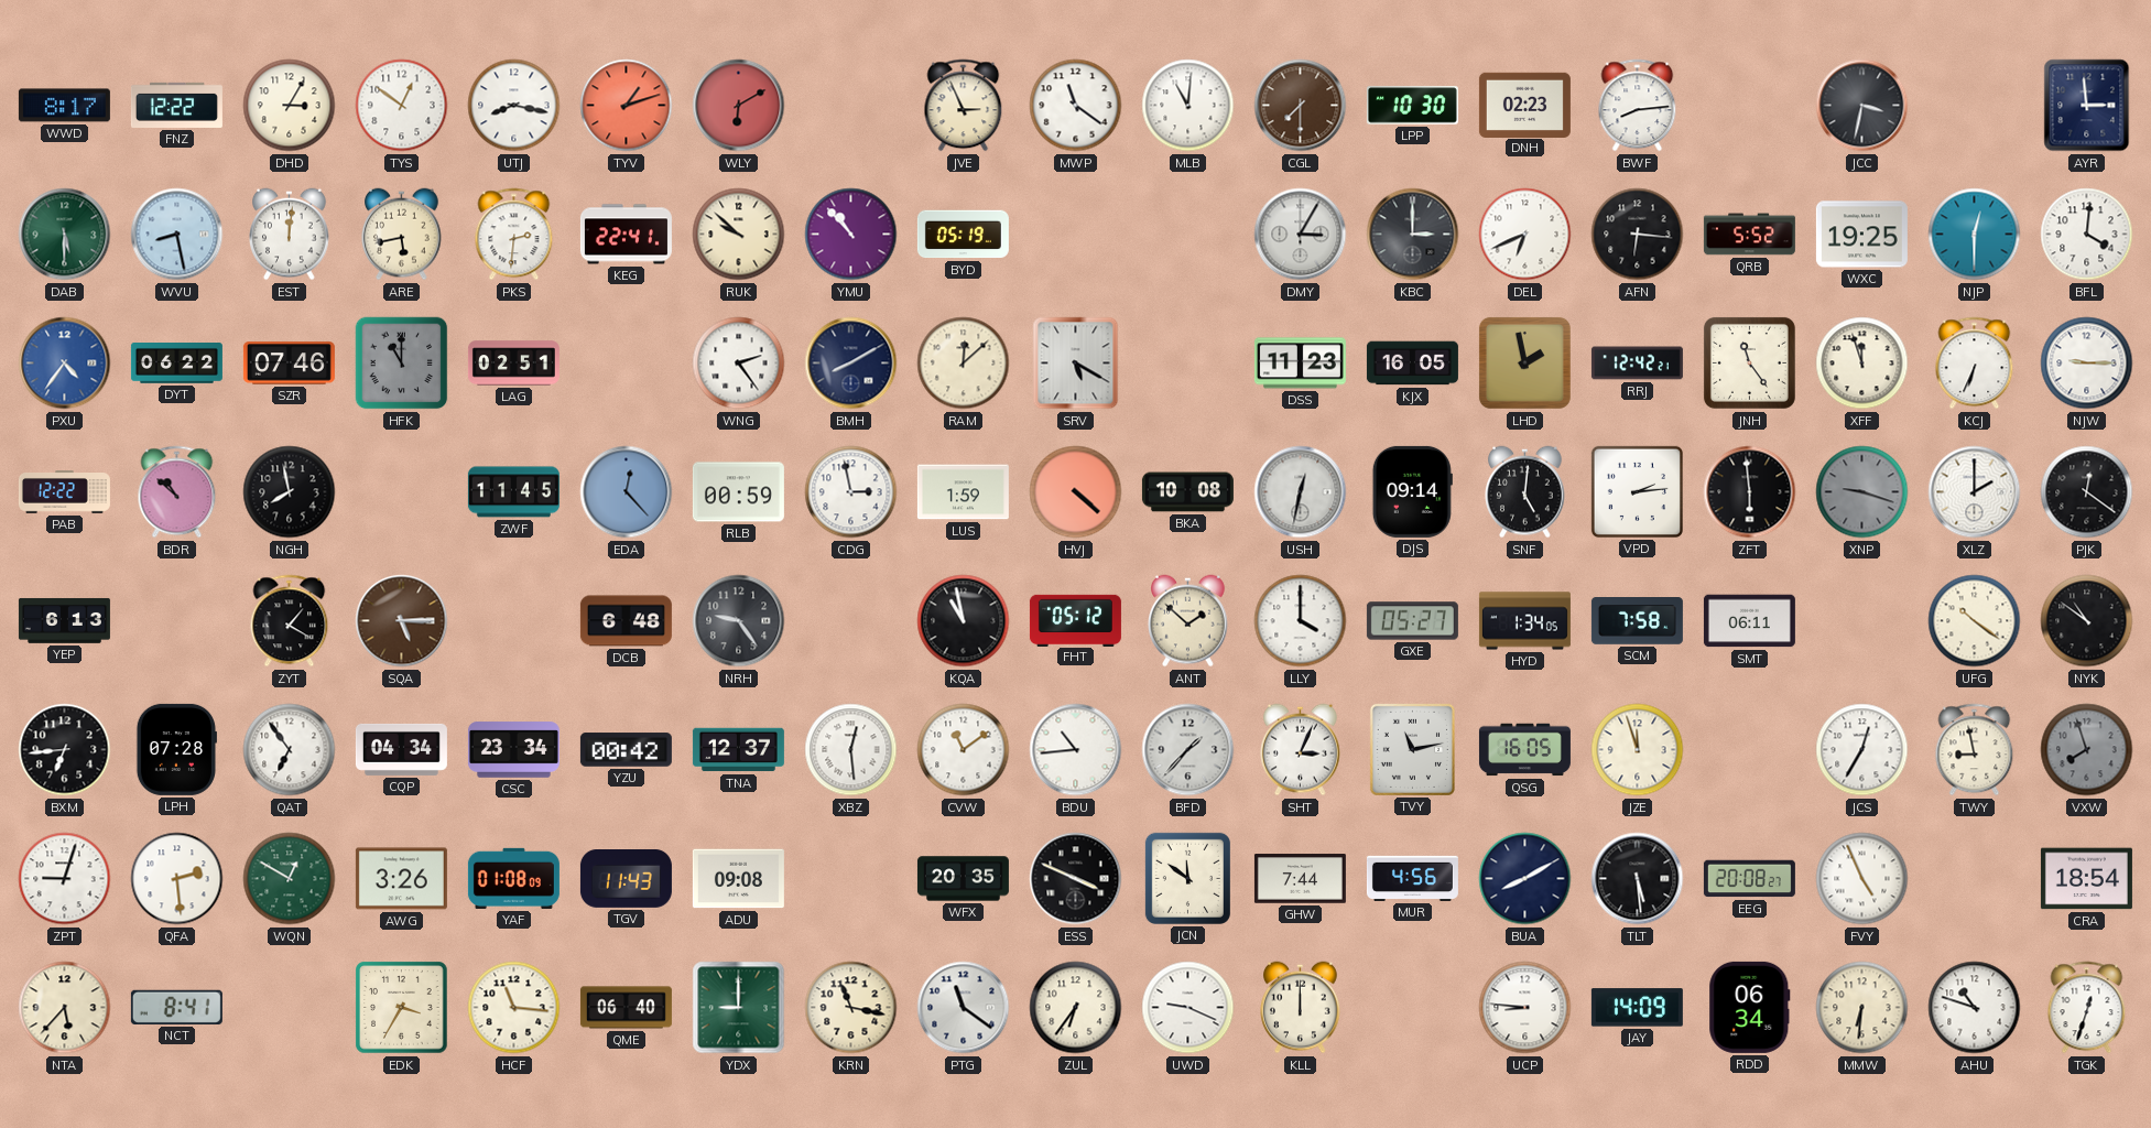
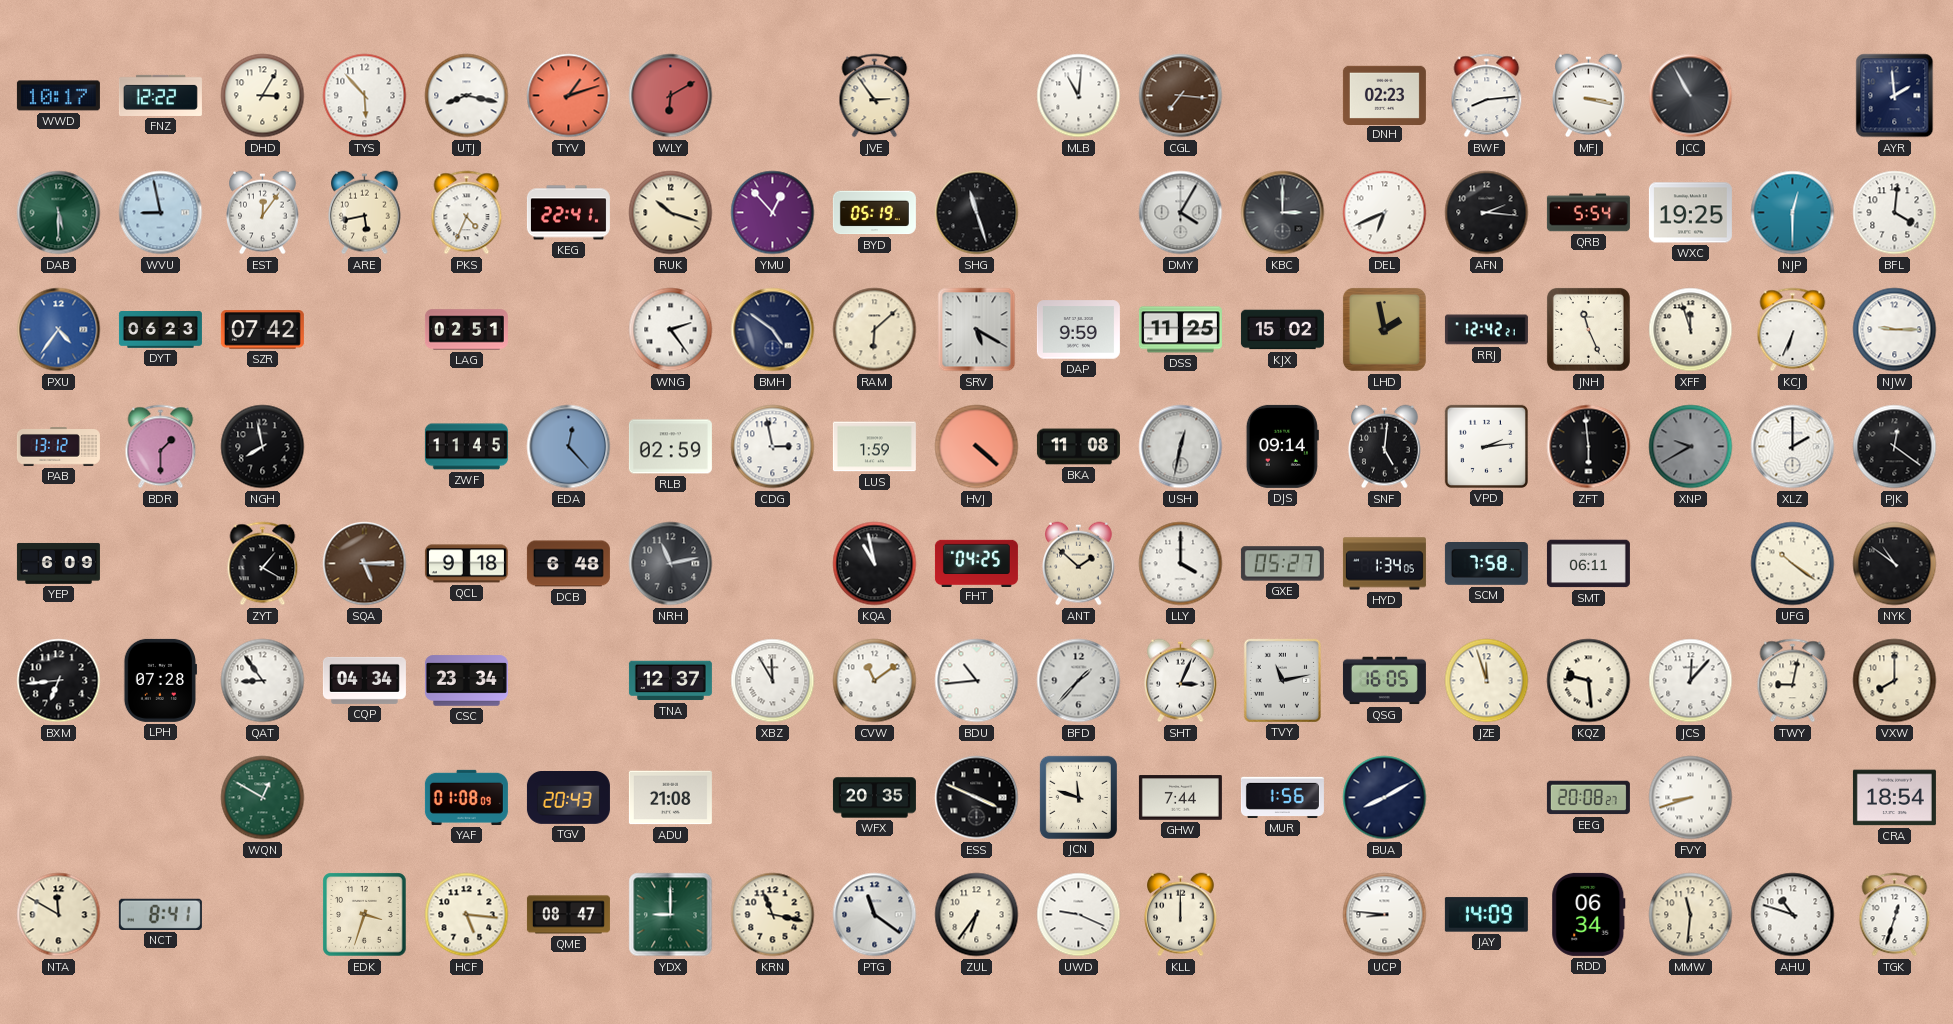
WWD: 8:17 -> 10:17 (58, 96)
TYS: 12:51 -> 5:53 (365, 96)
JVE: 2:56 -> 2:54 (875, 96)
MWP: 11:21 -> none (1076, 106)
CGL: 7:30 -> 7:16 (1181, 96)
LPP: 10:30 -> none (1412, 106)
MFJ: none -> 3:17 (1589, 96)
JCC: 3:32 -> 10:55 (1691, 96)
AYR: 2:59 -> 1:59 (1895, 96)
WVU: 8:28 -> 8:58 (161, 213)
EST: 12:01 -> 12:06 (263, 213)
PKS: 2:31 -> 4:34 (467, 213)
RUK: 9:52 -> 10:18 (671, 213)
YMU: 10:53 -> 12:53 (773, 213)
SHG: none -> 11:27 (977, 213)
DMY: 3:05 -> 4:05 (1181, 213)
AFN: 6:16 -> 2:16 (1487, 213)
QRB: 5:52 -> 5:54 (1588, 213)
DYT: 06:22 -> 06:23 (160, 330)
SZR: 07:46 -> 07:42 (262, 330)
HFK: 11:00 -> none (402, 364)
BMH: 8:10 -> 4:51 (773, 330)
RAM: 12:08 -> 6:08 (875, 330)
DAP: none -> 9:59 (1078, 330)
DSS: 11:23 -> 11:25 (1180, 330)
KJX: 16:05 -> 15:02 (1282, 330)
JNH: 11:24 -> 11:26 (1588, 329)
PAB: 12:22 -> 13:12 (58, 447)
BDR: 10:52 -> 1:30 (161, 447)
RLB: 00:59 -> 02:59 (670, 447)
BKA: 10:08 -> 11:08 (1078, 447)
XNP: 9:18 -> 9:40 (1691, 447)
YEP: 6:13 -> 6:09 (58, 563)
QCL: none -> 9:18 (466, 564)
NRH: 9:24 -> 11:13 (671, 564)
FHT: 05:12 -> 04:25 (976, 563)
QAT: 6:54 -> 8:54 (263, 681)
YZU: 00:42 -> none (626, 750)
XBZ: 12:29 -> 11:55 (773, 681)
KQZ: none -> 9:29 (1589, 681)
JCS: 12:35 -> 12:07 (1691, 681)
TWY: 8:58 -> 9:02 (1793, 681)
VXW: 7:57 -> 8:00 (1895, 681)
VXW dial: grey -> cream (1895, 681)
ZPT: 9:03 -> none (65, 879)
QFA: 2:29 -> none (177, 879)
AWG: 3:26 -> none (401, 879)
TGV: 11:43 -> 20:43 (568, 798)
ADU: 09:08 -> 21:08 (670, 798)
JCN: 11:51 -> 11:48 (1078, 797)
MUR: 4:56 -> 1:56 (1282, 797)
TLT: 5:29 -> none (1638, 879)
FVY: 4:56 -> 8:42 (1691, 798)
NTA: 5:37 -> 11:50 (59, 915)
EDK: 3:35 -> 3:33 (365, 915)
HCF: 11:16 -> 5:16 (467, 915)
QME: 06:40 -> 08:47 (568, 915)
MMW: 6:31 -> 11:31 (1691, 915)
